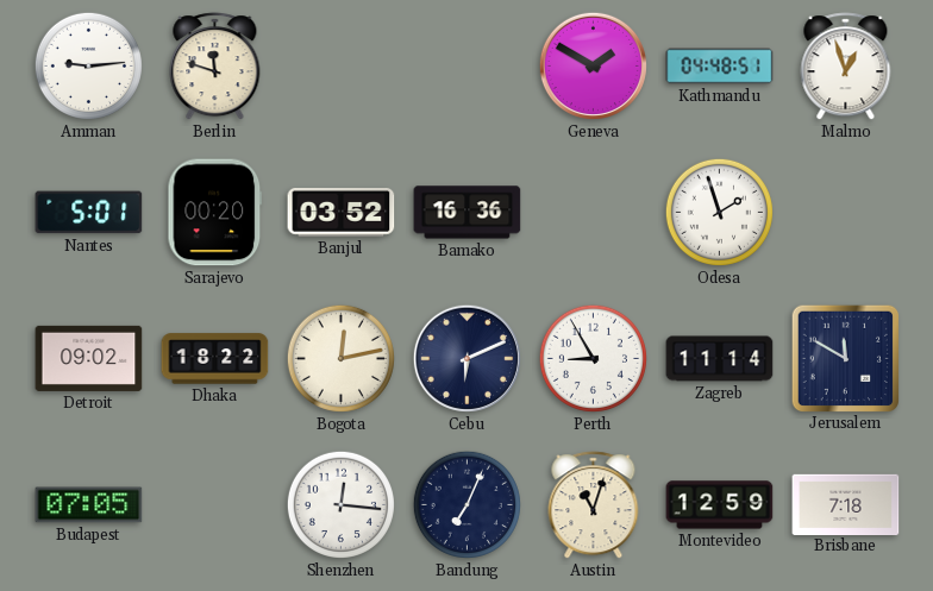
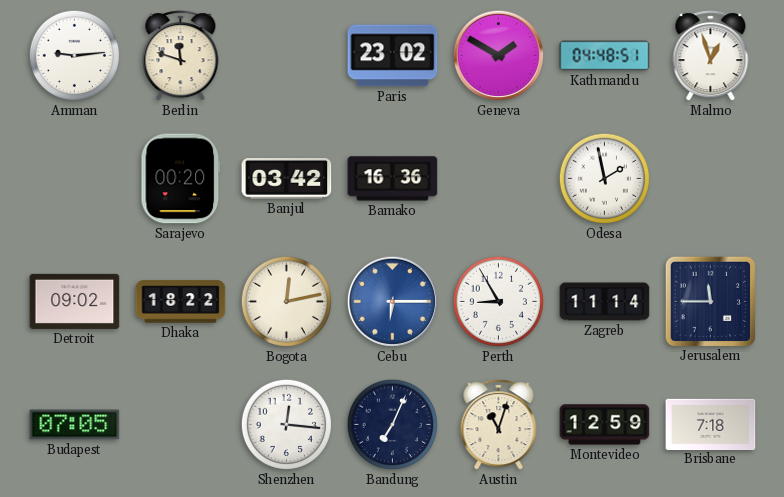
Paris: none -> 23:02 (393, 56)
Nantes: 5:01 -> none (89, 213)
Banjul: 03:52 -> 03:42 (287, 179)
Odesa: 1:57 -> 1:58 (604, 178)
Cebu: 6:11 -> 6:15 (392, 301)
Cebu dial: navy -> blue (392, 301)
Jerusalem: 11:50 -> 11:45 (710, 301)
